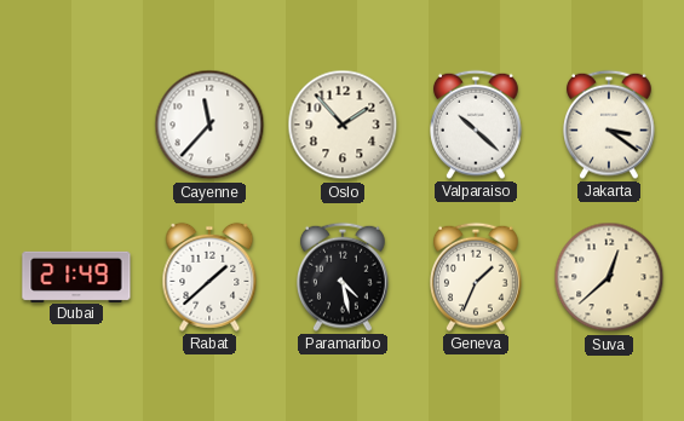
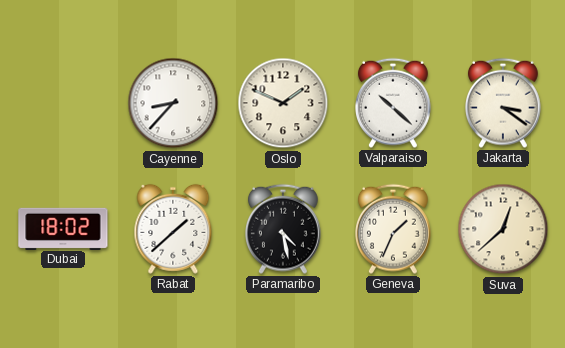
Cayenne: 11:37 -> 8:37 (173, 103)
Oslo: 1:53 -> 1:49 (283, 103)
Dubai: 21:49 -> 18:02 (63, 228)
